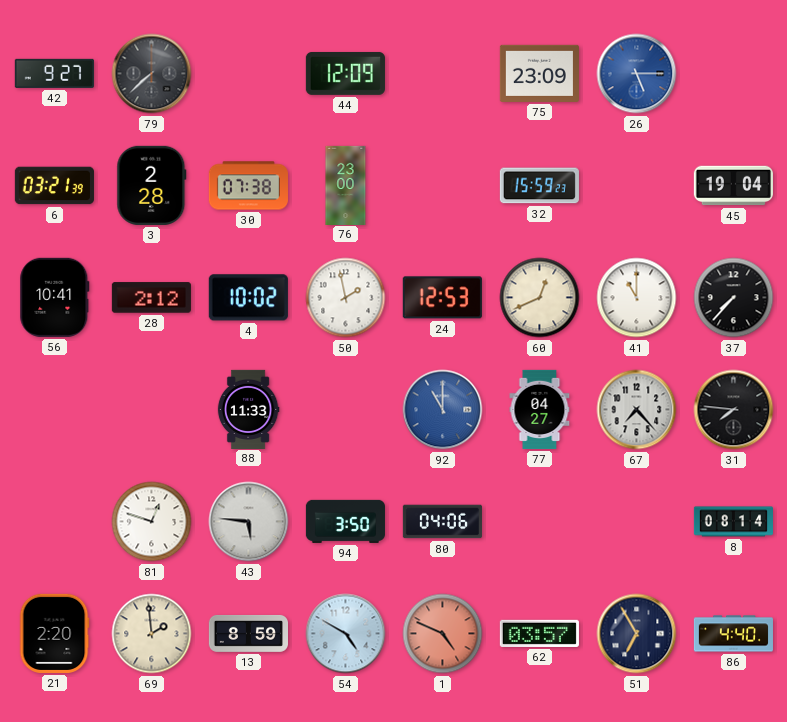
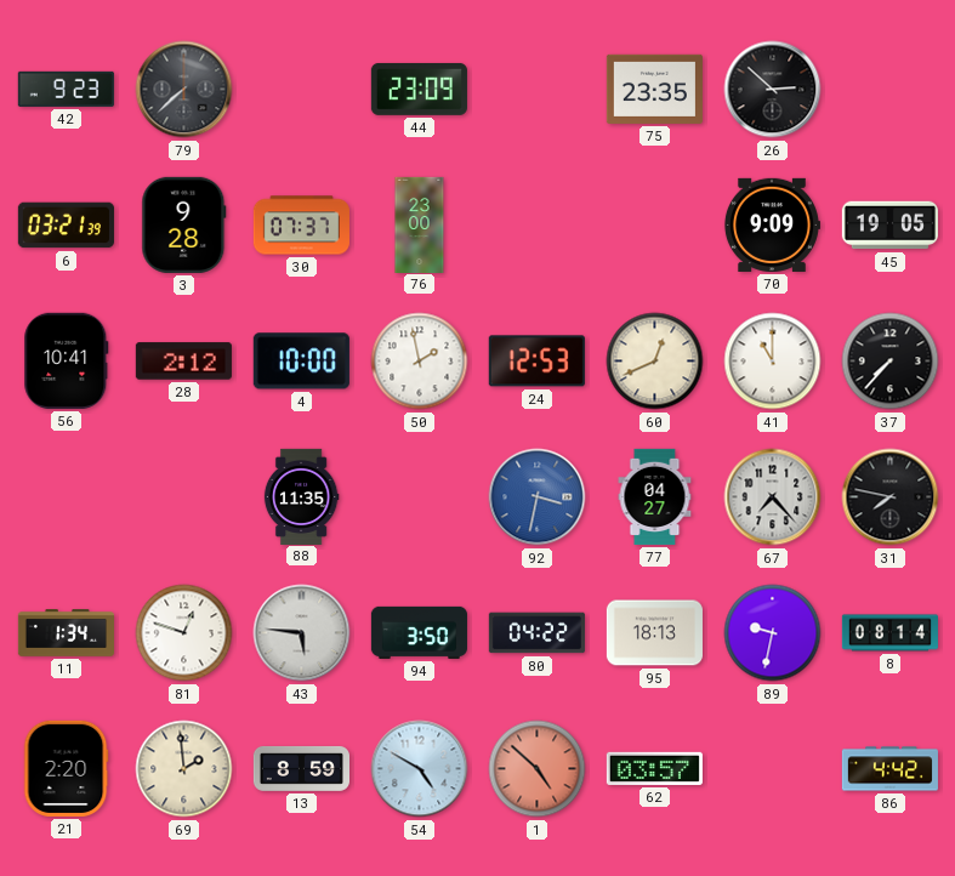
42: 9:27 -> 9:23 (66, 89)
44: 12:09 -> 23:09 (419, 89)
75: 23:09 -> 23:35 (654, 89)
26: 5:15 -> 2:52 (773, 90)
26 dial: blue -> black (773, 90)
3: 2:28 -> 9:28 (184, 224)
30: 07:38 -> 07:37 (301, 226)
32: 15:59 -> none (539, 186)
70: none -> 9:09 (772, 224)
45: 19:04 -> 19:05 (889, 226)
4: 10:02 -> 10:00 (301, 362)
88: 11:33 -> 11:35 (301, 496)
92: 11:00 -> 3:32 (538, 497)
31: 7:46 -> 7:47 (891, 497)
11: none -> 1:34 (66, 633)
80: 04:06 -> 04:22 (536, 633)
95: none -> 18:13 (654, 633)
89: none -> 9:32 (773, 633)
1: 4:49 -> 4:52 (538, 769)
51: 6:55 -> none (637, 634)
86: 4:40 -> 4:42 (889, 769)
